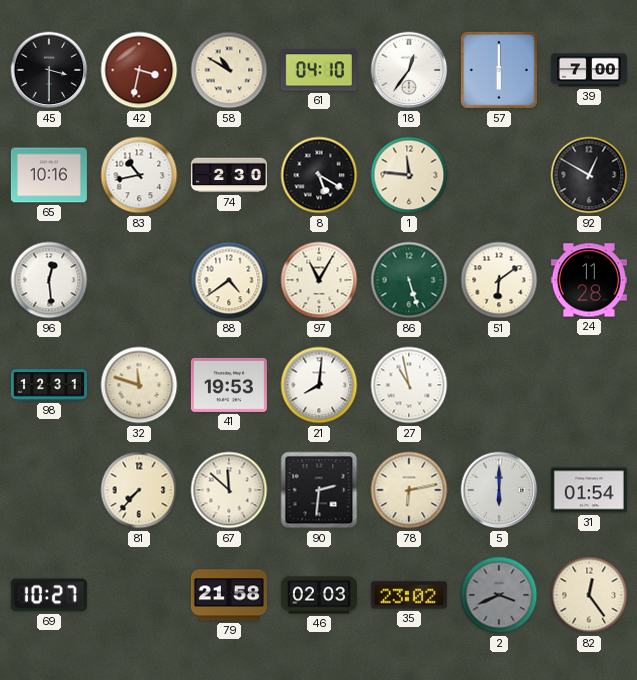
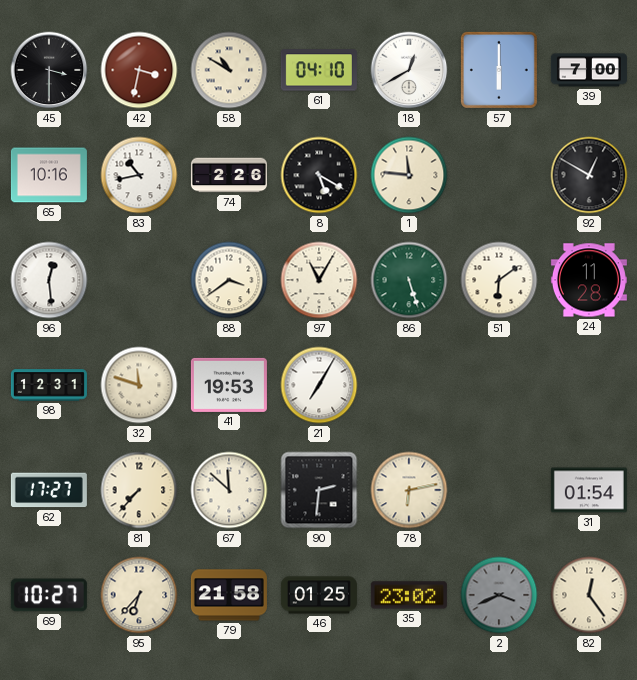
18: 12:36 -> 12:40 (409, 70)
74: 2:30 -> 2:26 (229, 175)
88: 4:39 -> 3:39 (229, 280)
21: 8:01 -> 7:05 (319, 385)
27: 10:58 -> none (409, 385)
62: none -> 17:27 (49, 490)
5: 6:00 -> none (499, 490)
95: none -> 6:37 (139, 595)
46: 02:03 -> 01:25 (319, 595)
